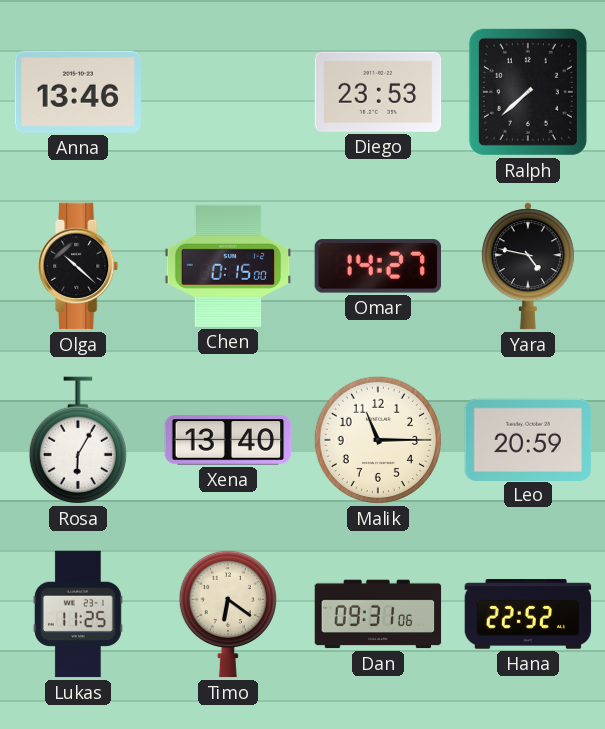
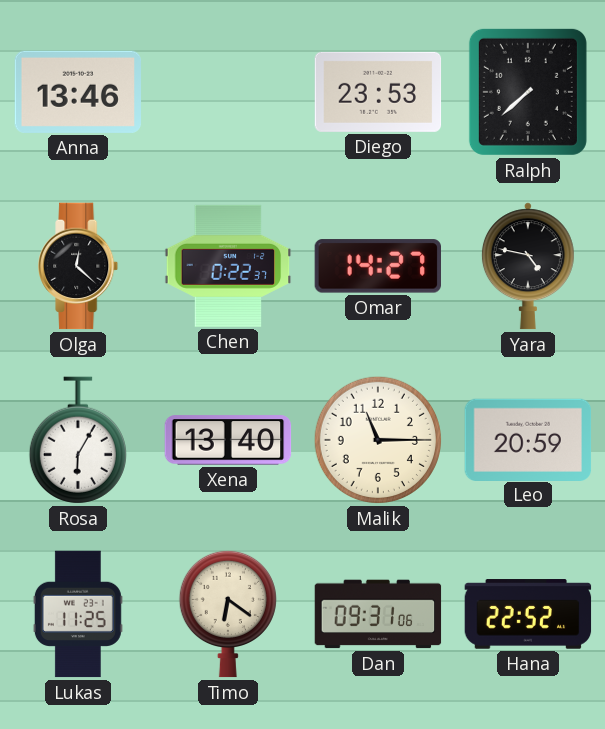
Olga: 10:22 -> 12:22 (79, 266)
Chen: 0:15 -> 0:22 (228, 266)
